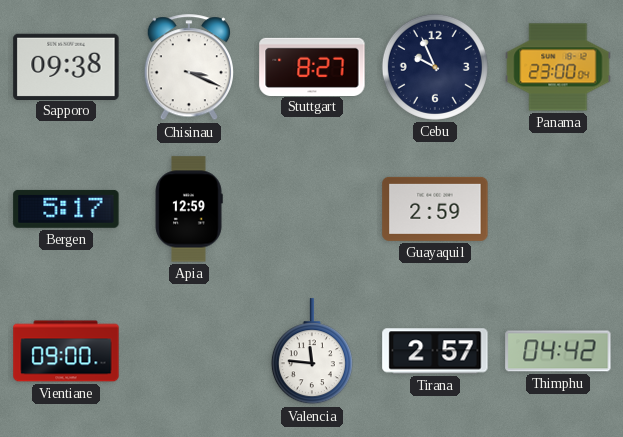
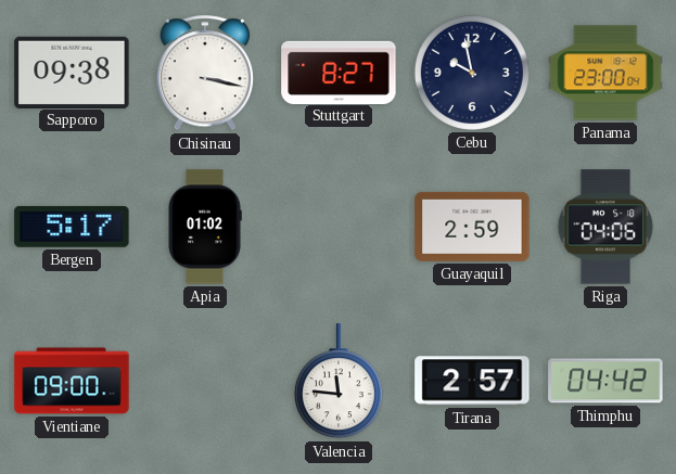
Chisinau: 3:19 -> 3:17 (205, 74)
Cebu: 9:56 -> 9:58 (472, 73)
Apia: 12:59 -> 01:02 (205, 227)
Riga: none -> 04:06 (605, 227)
